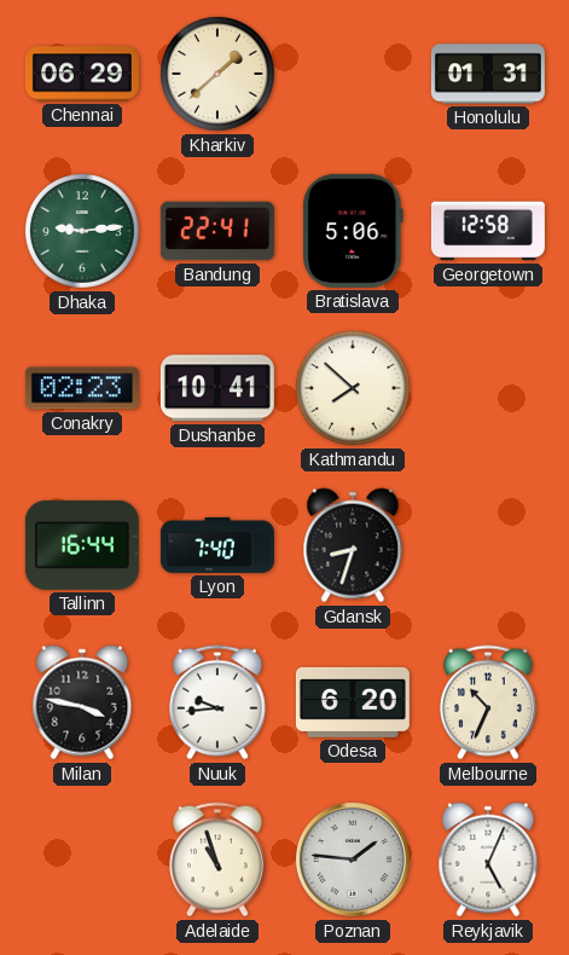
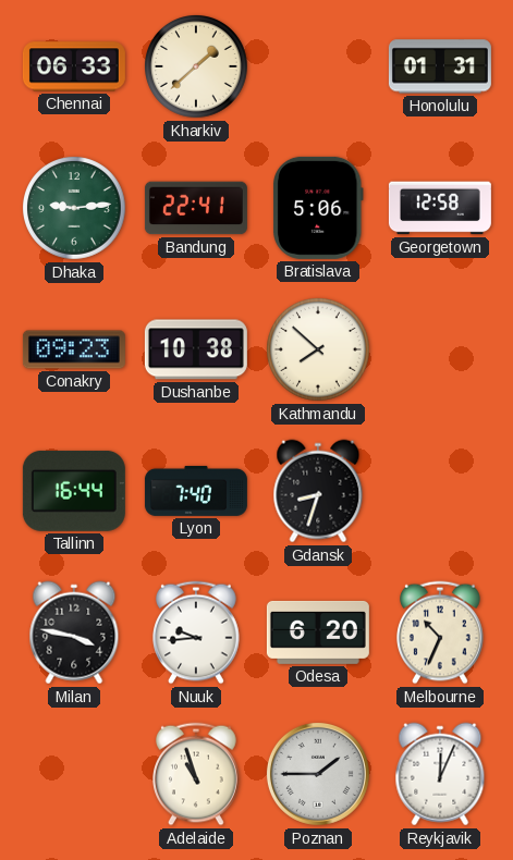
Chennai: 06:29 -> 06:33 (74, 66)
Conakry: 02:23 -> 09:23 (74, 349)
Dushanbe: 10:41 -> 10:38 (196, 349)
Poznan: 1:46 -> 1:45 (318, 774)
Reykjavik: 5:04 -> 12:04 (440, 774)
